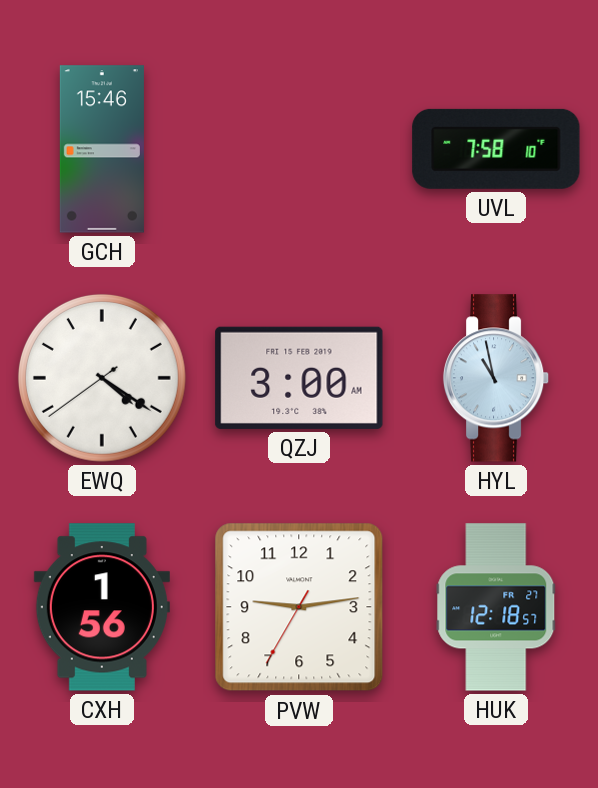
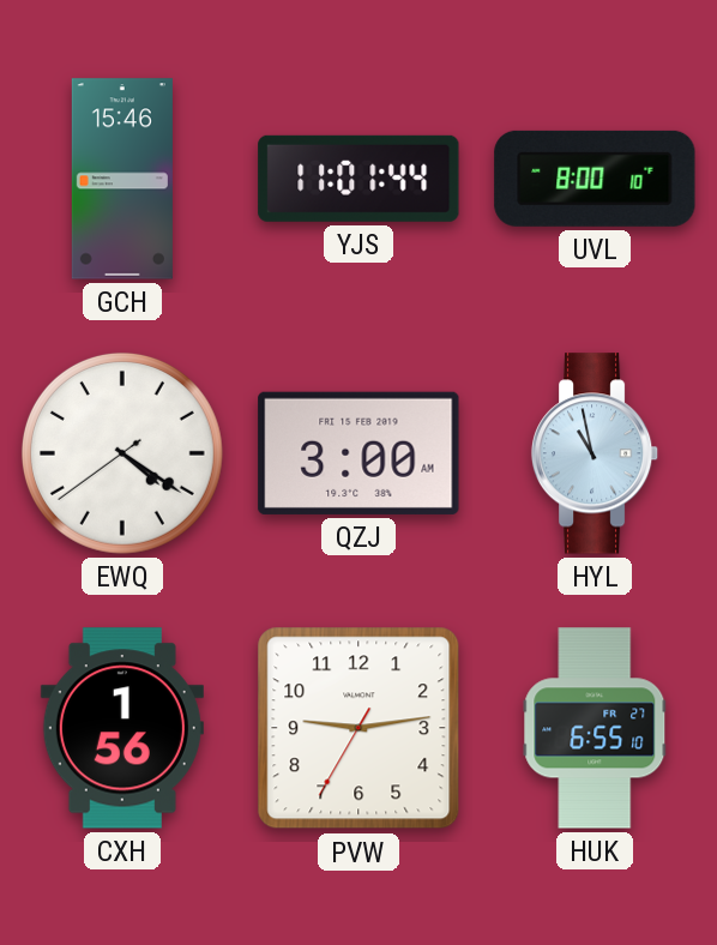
YJS: none -> 11:01 (358, 179)
UVL: 7:58 -> 8:00 (595, 179)
HUK: 12:18 -> 6:55 (595, 728)
